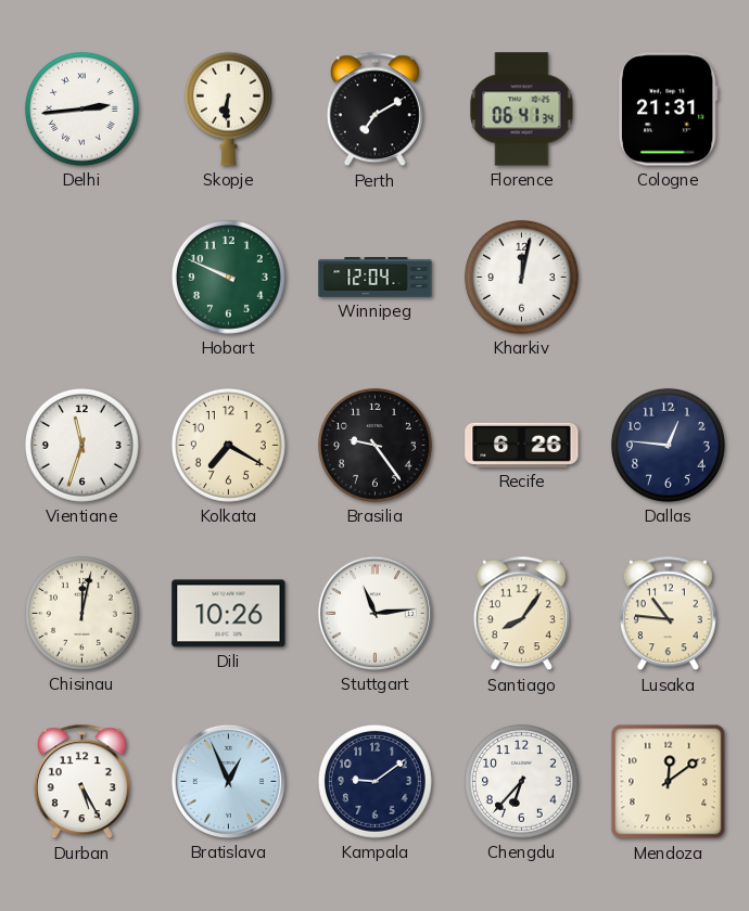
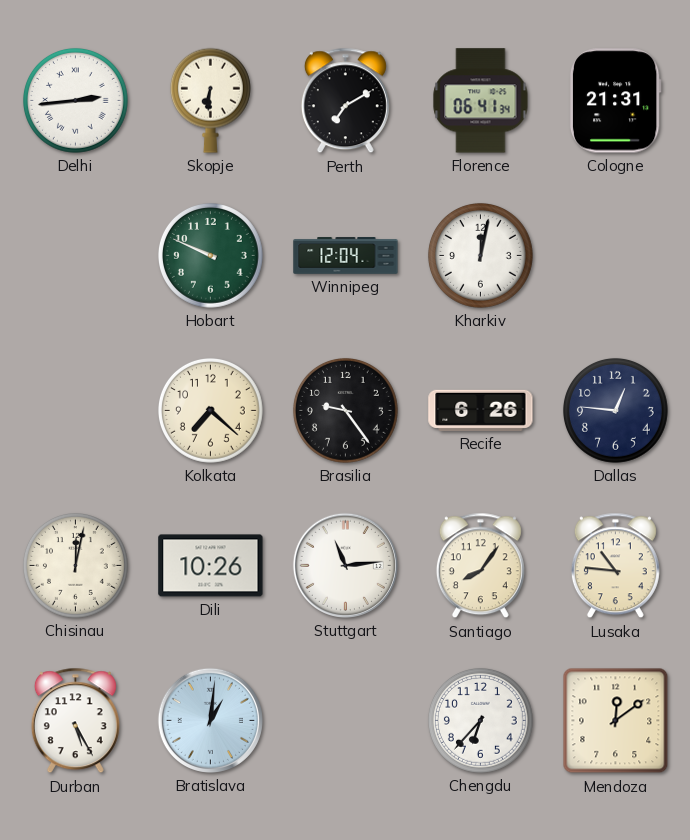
Vientiane: 11:33 -> none (81, 445)
Kolkata: 7:20 -> 7:22 (210, 410)
Bratislava: 12:56 -> 1:01 (210, 720)
Kampala: 9:09 -> none (374, 781)
